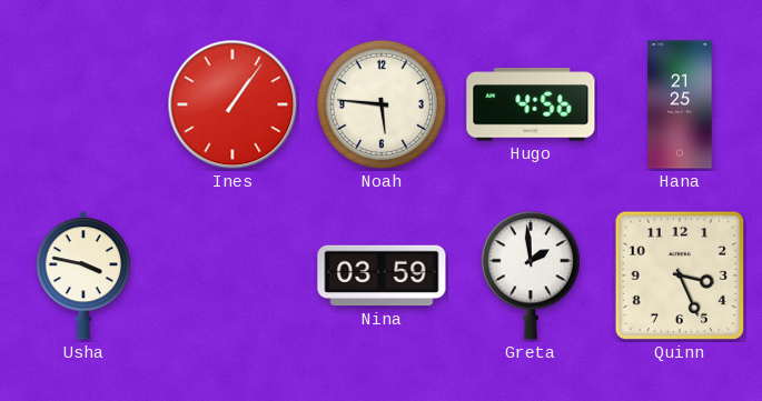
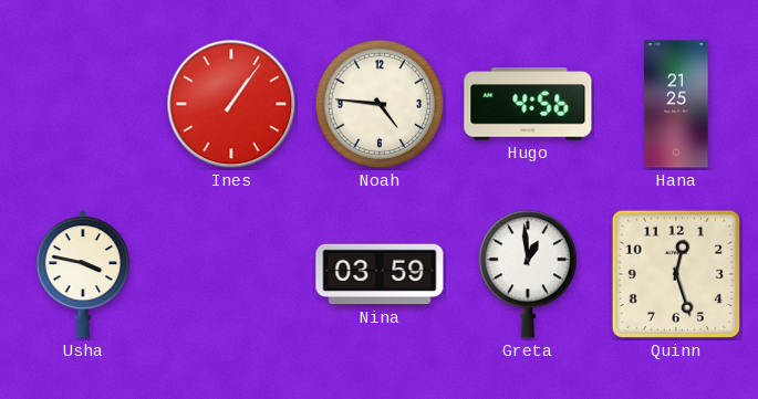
Noah: 5:46 -> 4:46 (380, 104)
Greta: 1:59 -> 12:59 (527, 274)
Quinn: 3:26 -> 12:27 (676, 274)
